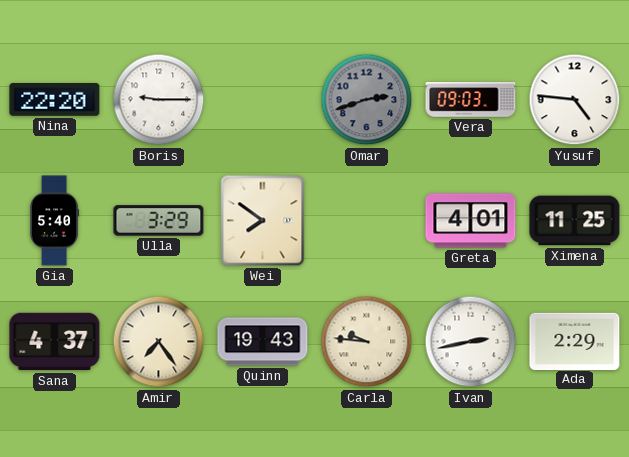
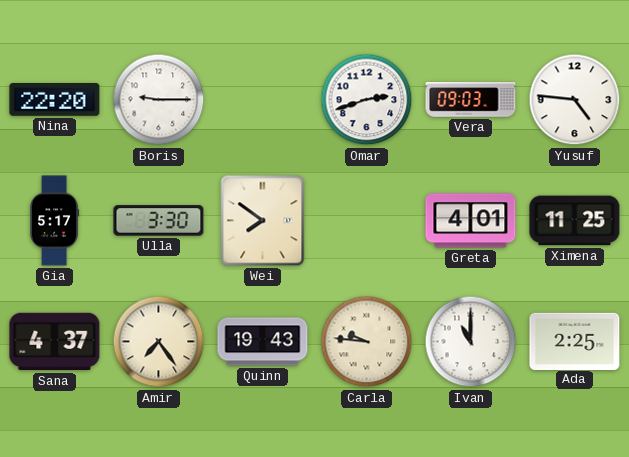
Omar dial: grey -> white (367, 100)
Gia: 5:40 -> 5:17 (55, 221)
Ulla: 3:29 -> 3:30 (159, 221)
Ivan: 2:43 -> 11:00 (471, 342)
Ada: 2:29 -> 2:25 (575, 341)
